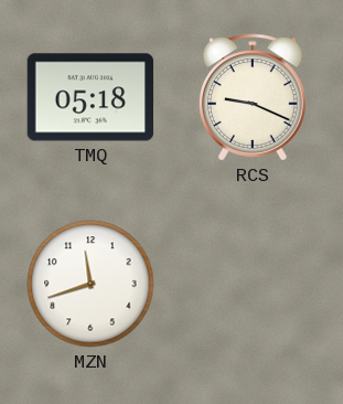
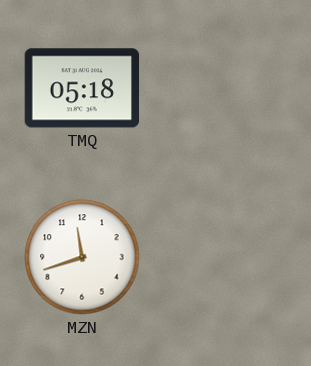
RCS: 9:19 -> none (253, 97)
